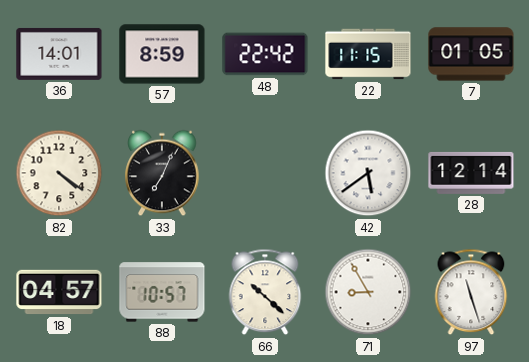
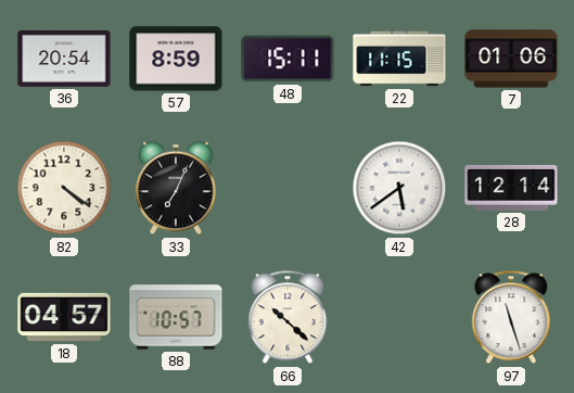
36: 14:01 -> 20:54 (64, 59)
48: 22:42 -> 15:11 (288, 59)
7: 01:05 -> 01:06 (511, 59)
71: 8:55 -> none (368, 292)
